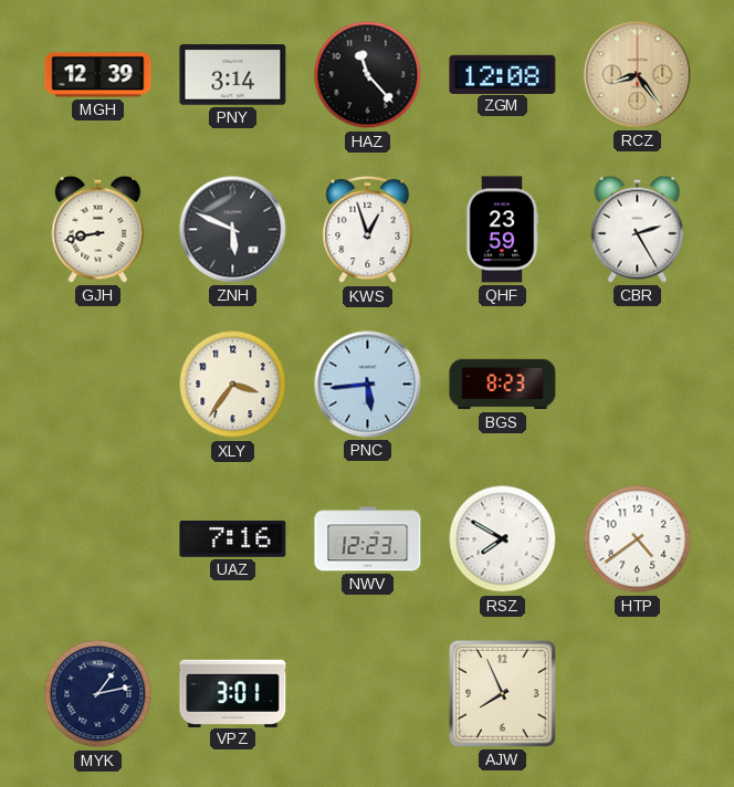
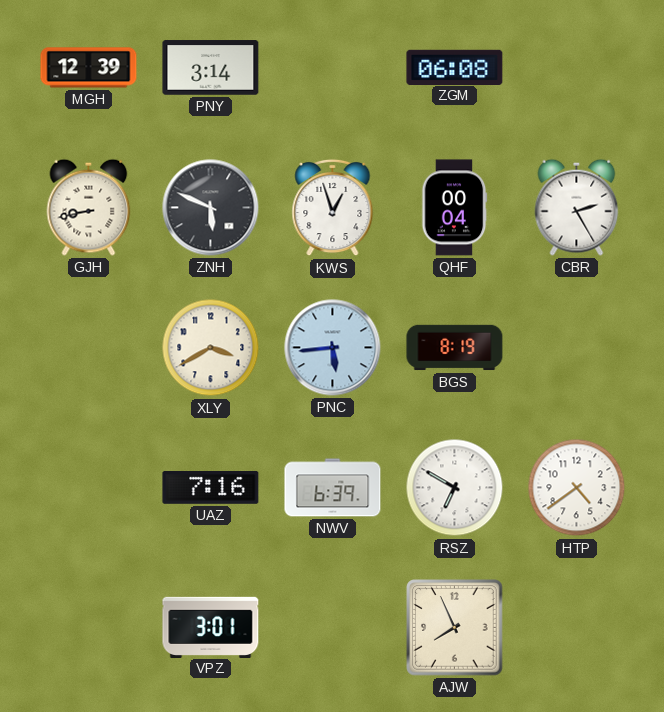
HAZ: 11:23 -> none (368, 75)
ZGM: 12:08 -> 06:08 (455, 67)
RCZ: 8:24 -> none (638, 75)
QHF: 23:59 -> 00:04 (454, 208)
XLY: 3:36 -> 3:40 (211, 348)
BGS: 8:23 -> 8:19 (455, 348)
NWV: 12:23 -> 6:39 (333, 488)
RSZ: 7:50 -> 6:50 (455, 488)
MYK: 1:13 -> none (98, 694)
